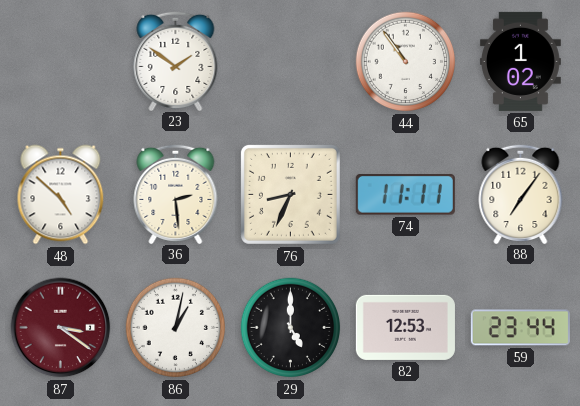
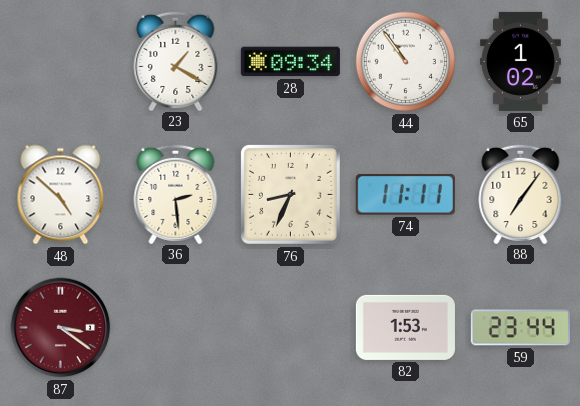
23: 1:51 -> 1:20 (176, 60)
28: none -> 09:34 (290, 62)
86: 1:02 -> none (176, 328)
29: 5:00 -> none (291, 328)
82: 12:53 -> 1:53 (405, 327)
